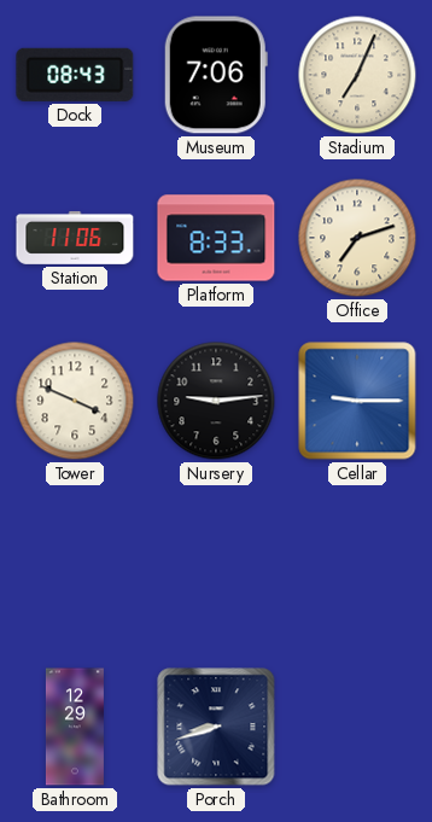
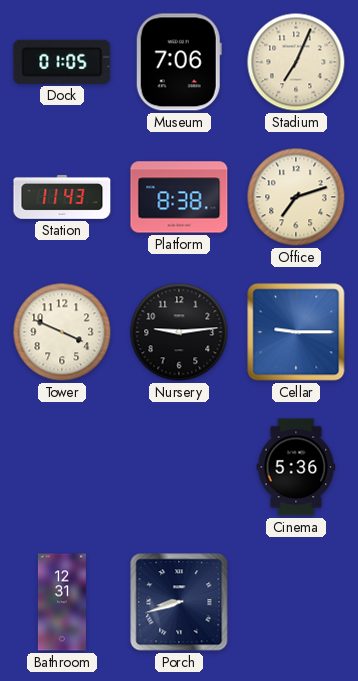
Dock: 08:43 -> 01:05 (62, 62)
Station: 11:06 -> 11:43 (62, 197)
Platform: 8:33 -> 8:38 (179, 197)
Cinema: none -> 5:36 (296, 467)
Bathroom: 12:29 -> 12:31 (62, 602)
